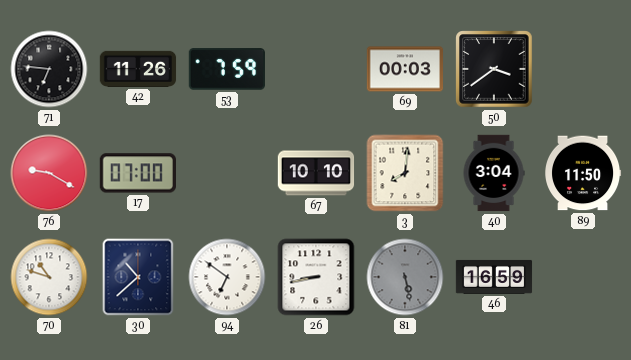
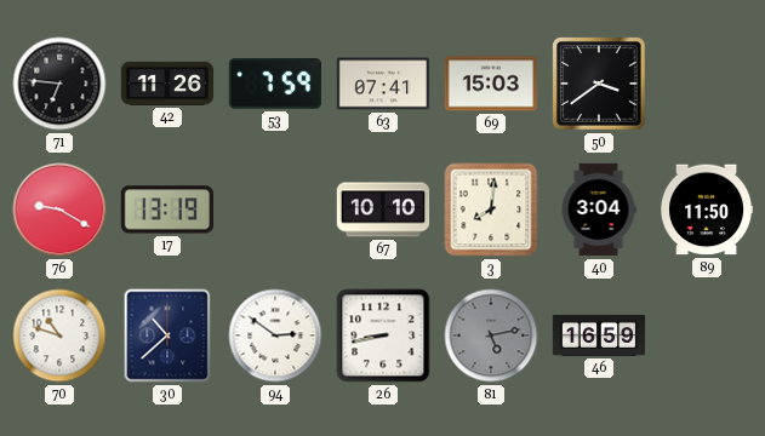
63: none -> 07:41 (383, 84)
69: 00:03 -> 15:03 (491, 84)
17: 07:00 -> 13:19 (166, 210)
94: 6:51 -> 2:51 (275, 335)
81: 5:28 -> 5:13 (491, 335)
